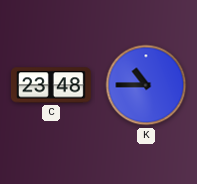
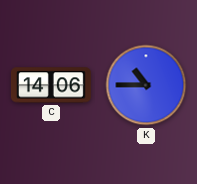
C: 23:48 -> 14:06 (51, 85)
